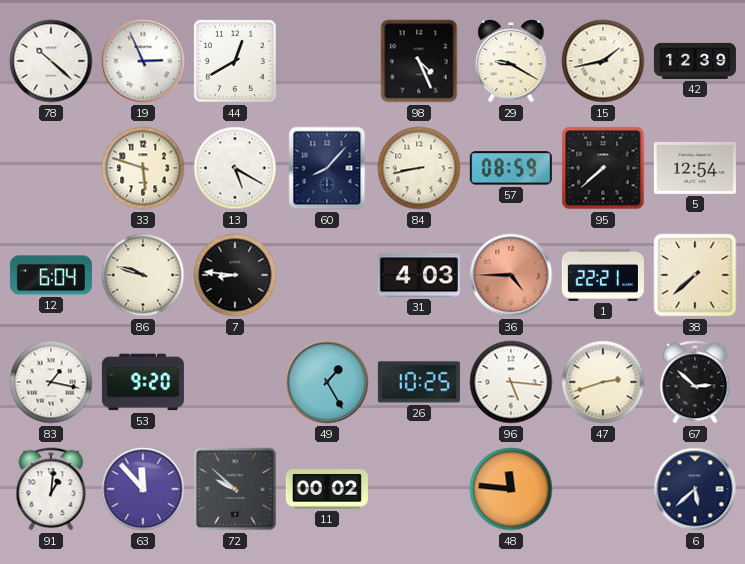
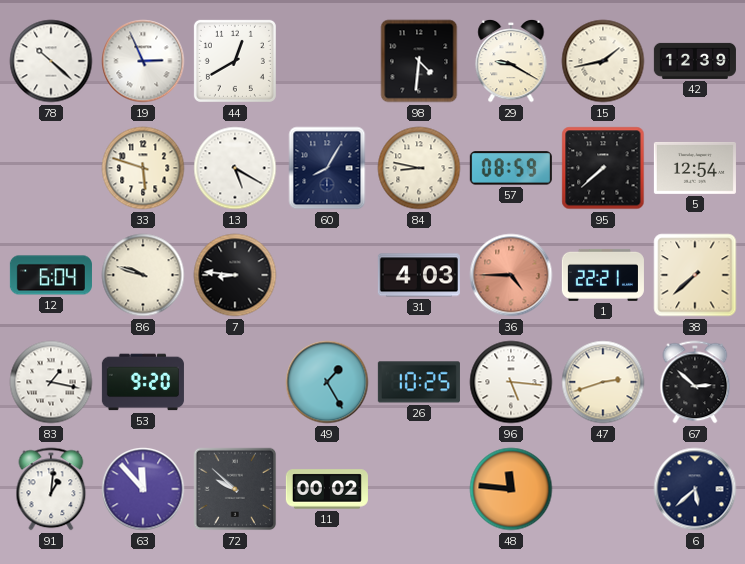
98: 4:26 -> 4:31 (419, 61)
60: 8:07 -> 8:05 (327, 168)
84: 8:43 -> 8:47 (419, 168)
